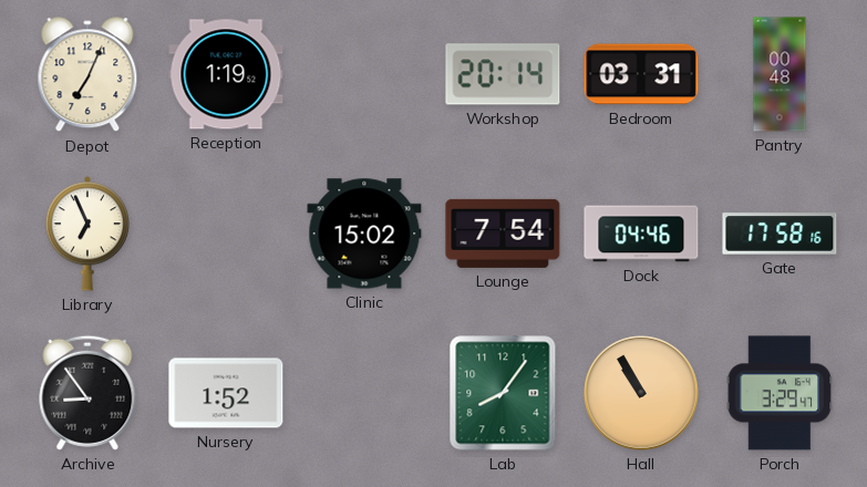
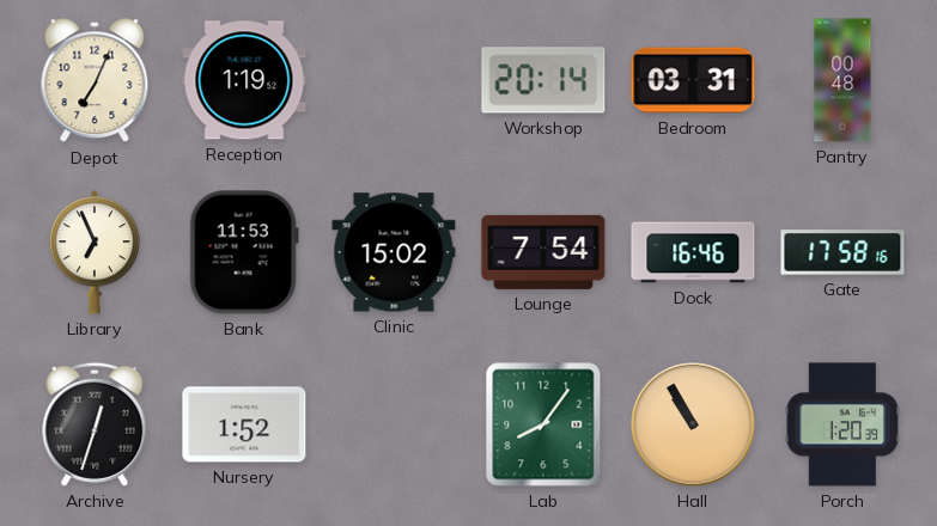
Bank: none -> 11:53 (244, 252)
Dock: 04:46 -> 16:46 (693, 252)
Archive: 8:54 -> 12:33 (95, 424)
Porch: 3:29 -> 1:20 (842, 424)
